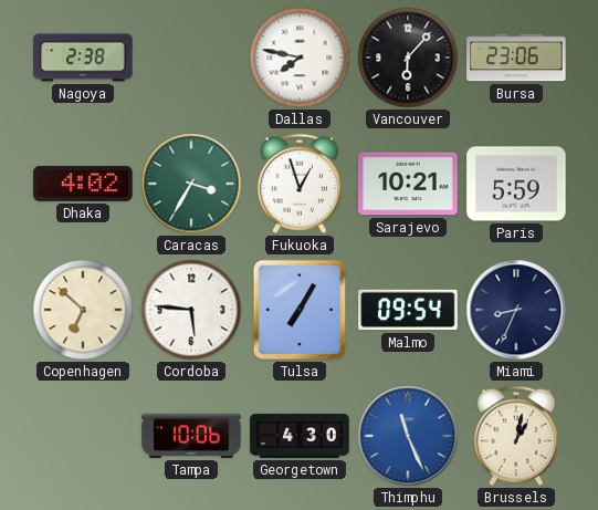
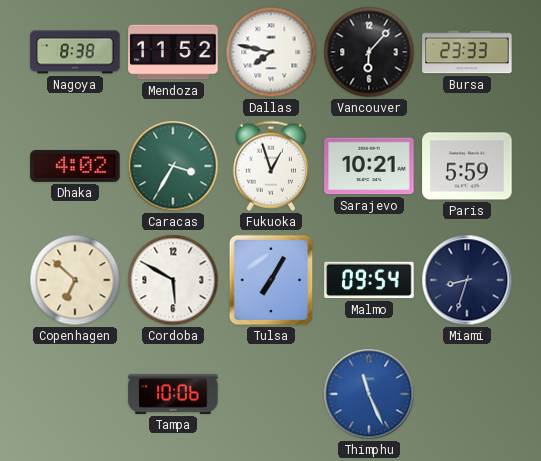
Nagoya: 2:38 -> 8:38 (75, 52)
Mendoza: none -> 11:52 (173, 52)
Bursa: 23:06 -> 23:33 (467, 52)
Cordoba: 5:46 -> 5:50 (173, 280)
Miami: 8:34 -> 8:33 (467, 280)
Georgetown: 4:30 -> none (300, 436)
Brussels: 1:02 -> none (516, 436)
